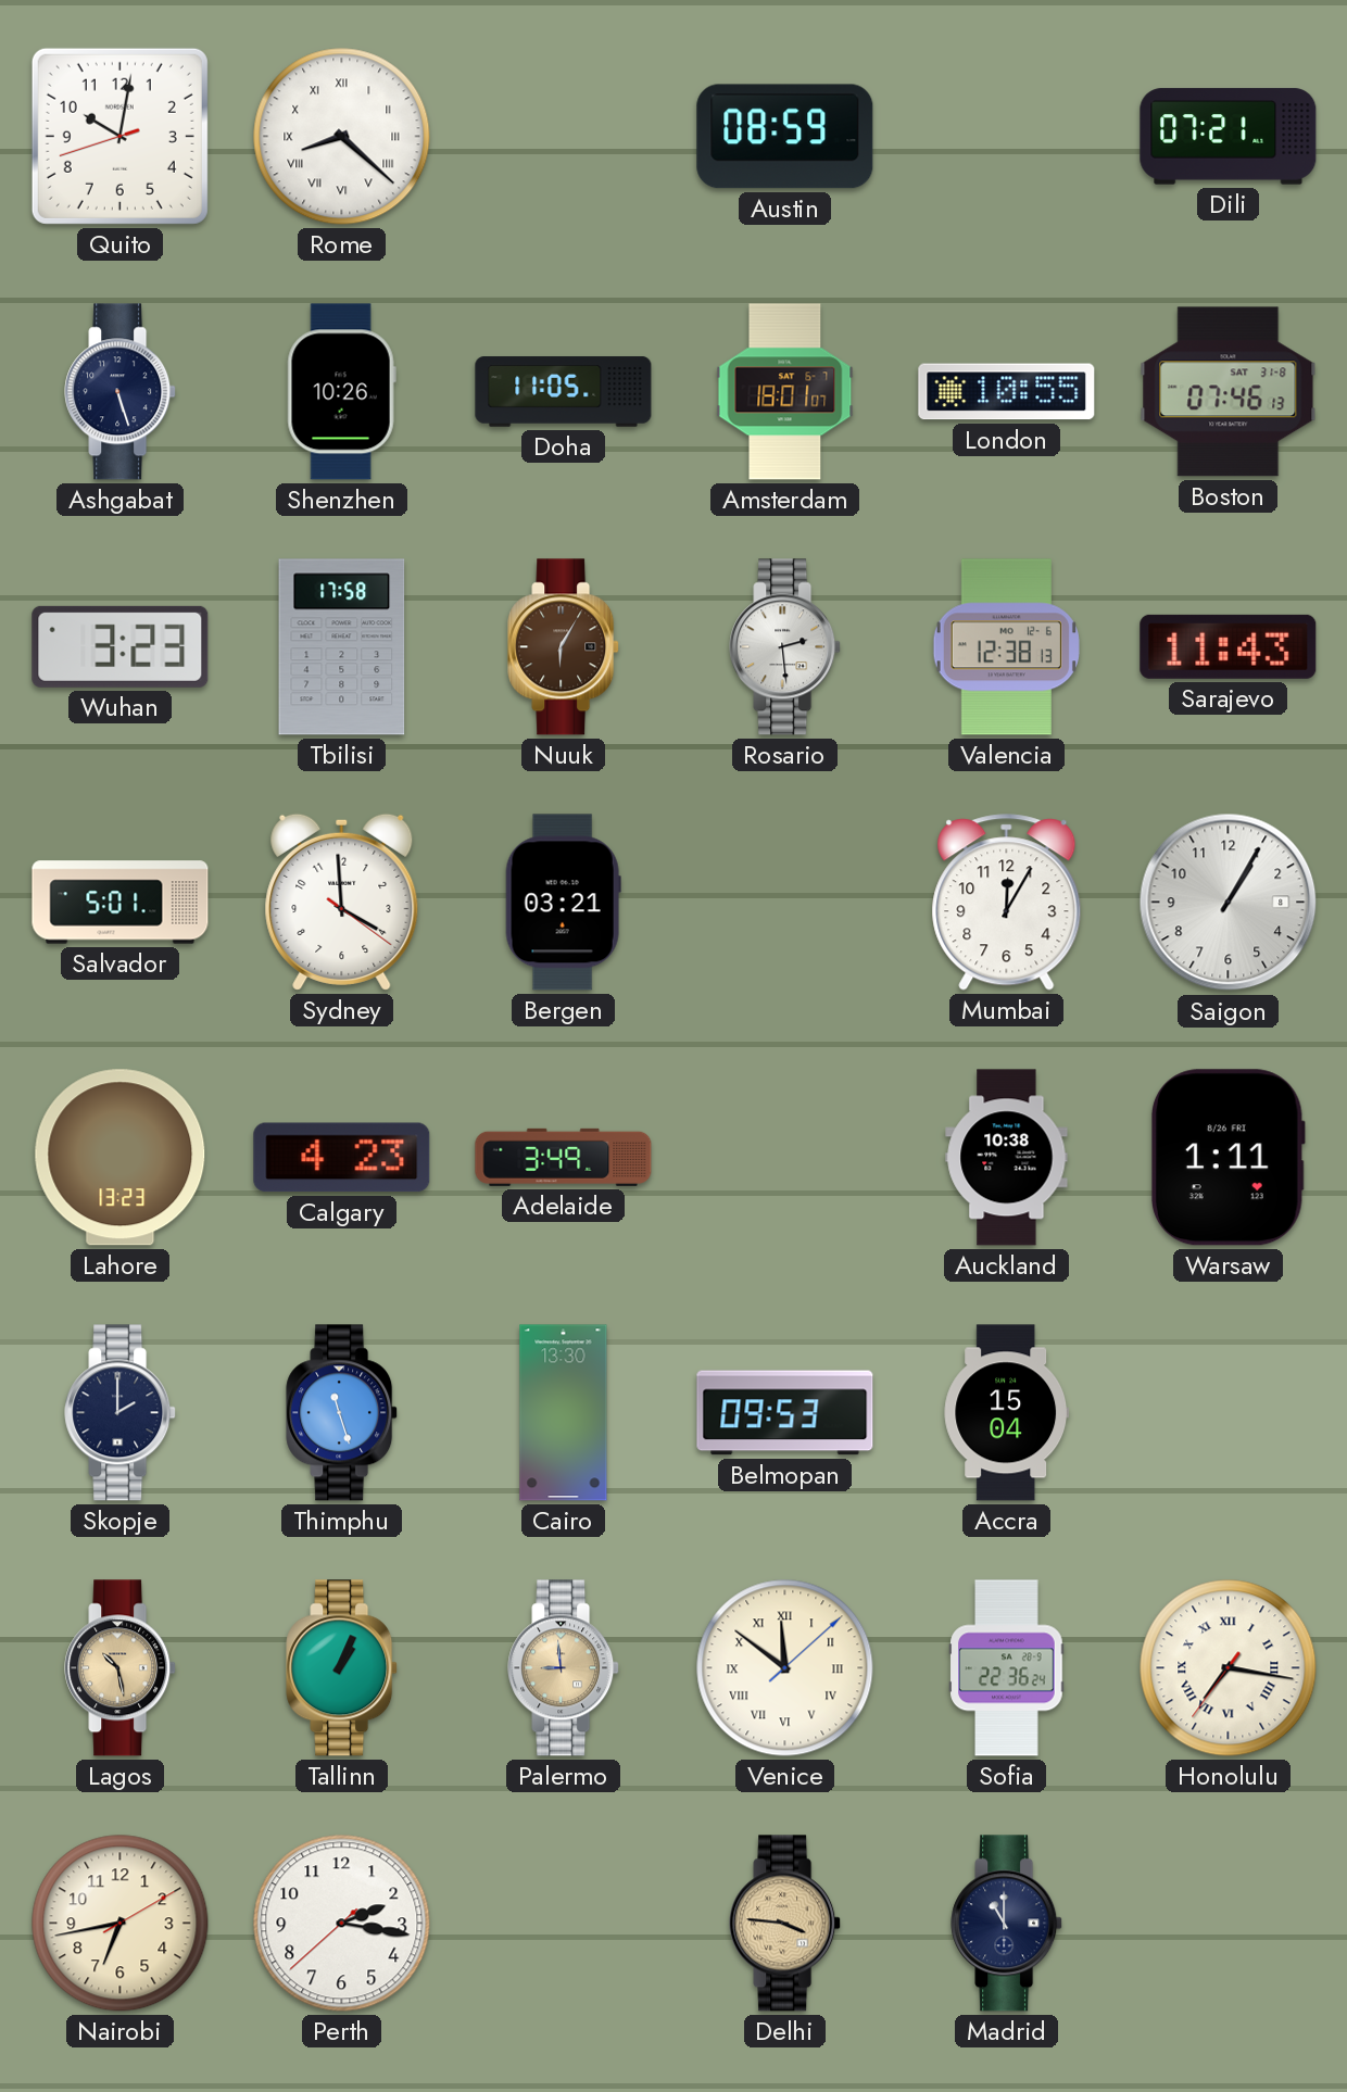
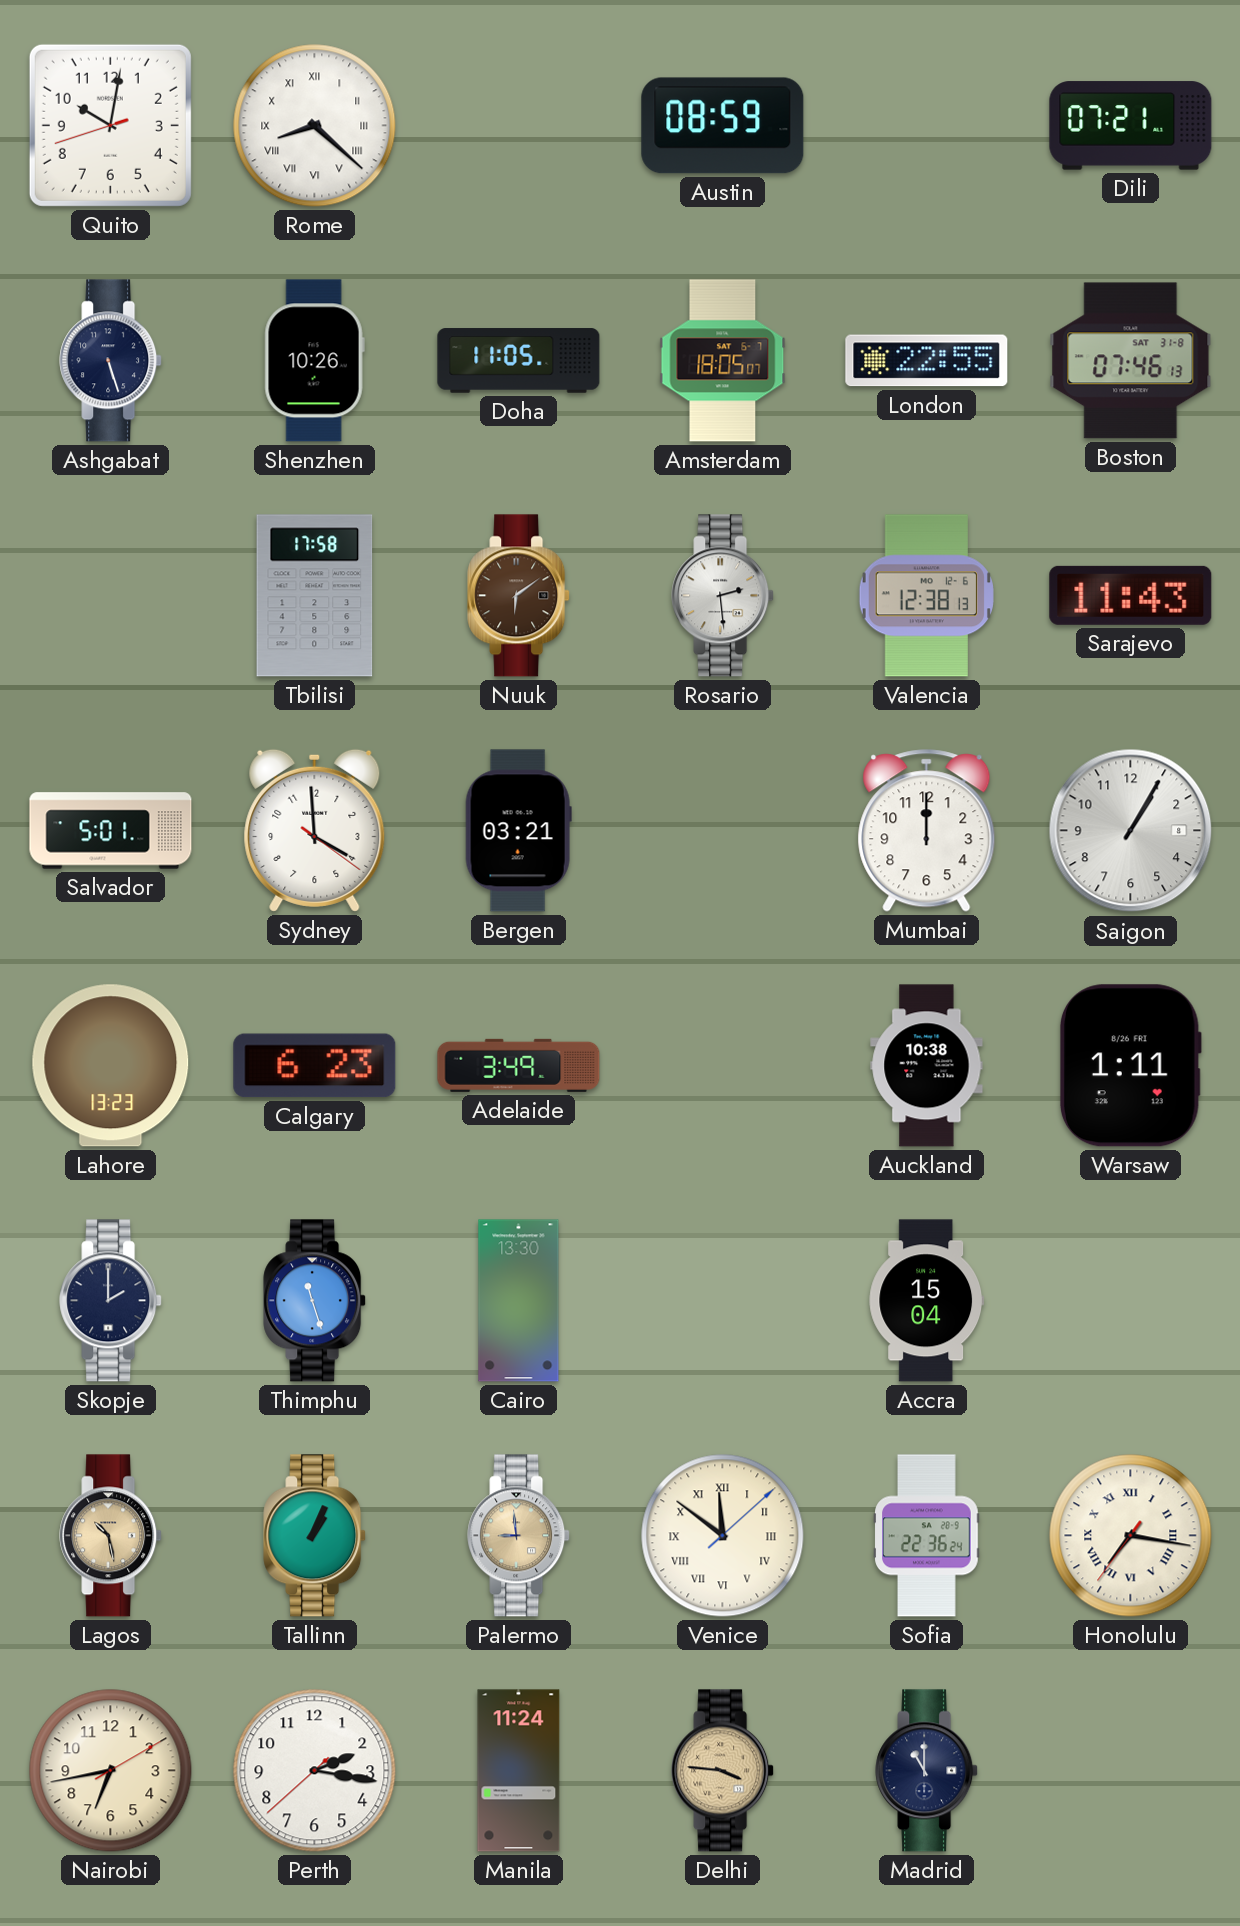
Amsterdam: 18:01 -> 18:05 (723, 361)
London: 10:55 -> 22:55 (927, 361)
Wuhan: 3:23 -> none (121, 646)
Nuuk: 6:05 -> 6:09 (519, 596)
Mumbai: 12:05 -> 12:00 (927, 831)
Calgary: 4:23 -> 6:23 (315, 1066)
Belmopan: 09:53 -> none (785, 1413)
Manila: none -> 11:24 (519, 1771)
